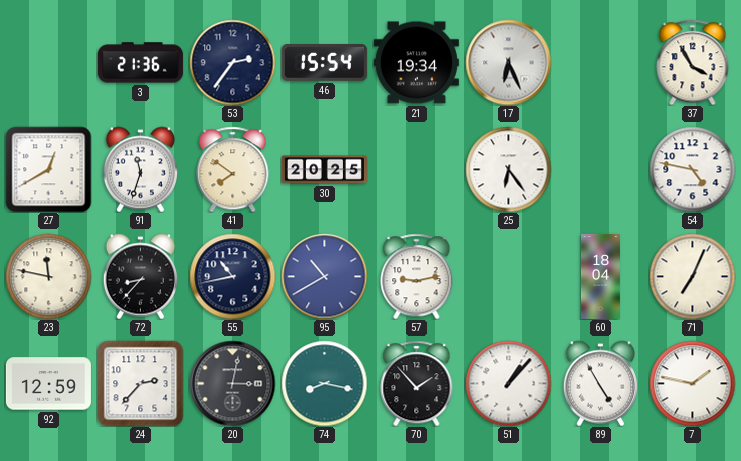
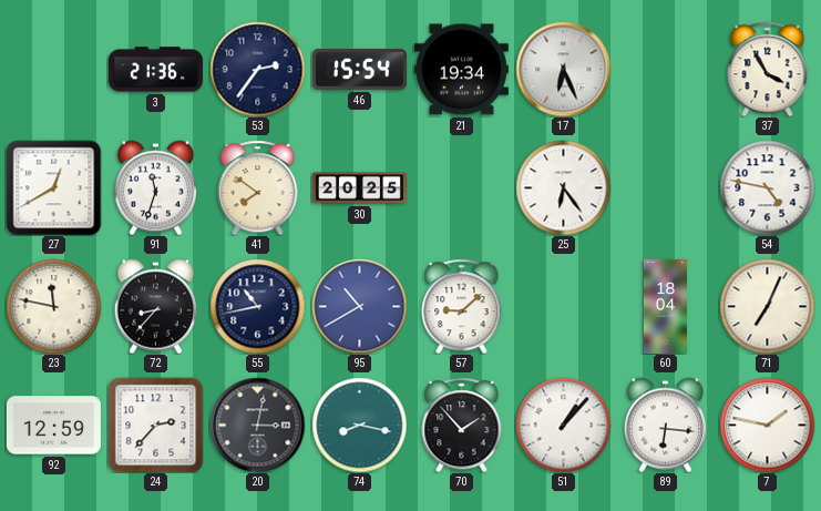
57: 9:13 -> 9:08 (462, 306)
89: 4:55 -> 6:16 (665, 425)
